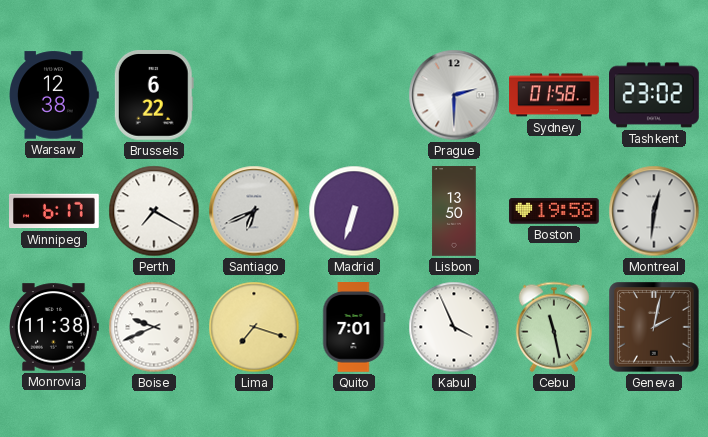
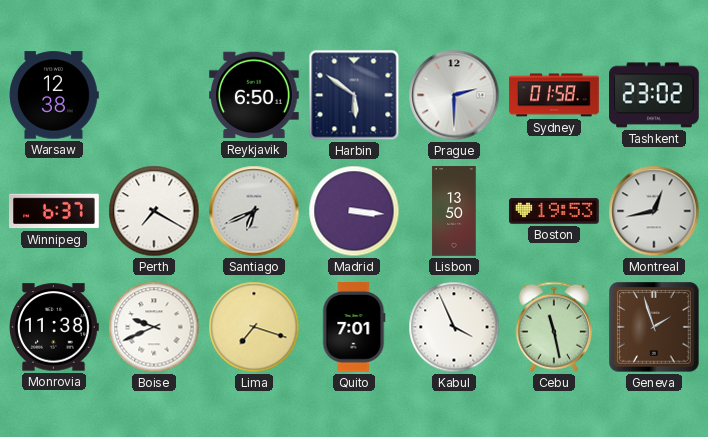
Brussels: 6:22 -> none (154, 96)
Reykjavik: none -> 6:50 (255, 95)
Harbin: none -> 5:51 (354, 95)
Winnipeg: 6:17 -> 6:37 (55, 211)
Madrid: 6:33 -> 3:16 (354, 211)
Boston: 19:58 -> 19:53 (554, 211)
Montreal: 12:31 -> 12:43 (654, 211)
Geneva: 2:02 -> 1:57 (654, 327)
